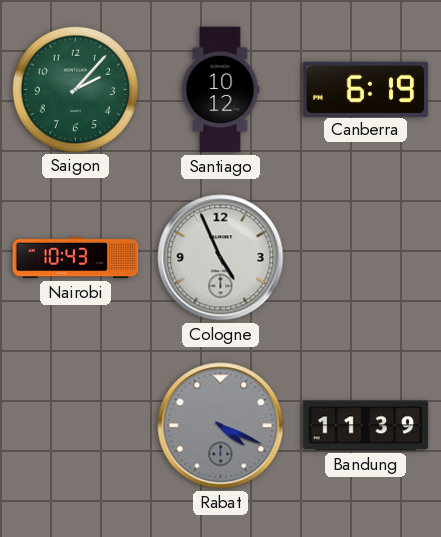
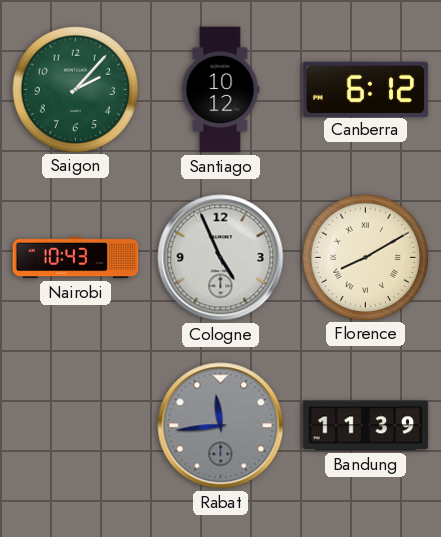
Canberra: 6:19 -> 6:12 (366, 89)
Florence: none -> 8:10 (365, 257)
Rabat: 4:19 -> 11:44 (221, 426)
